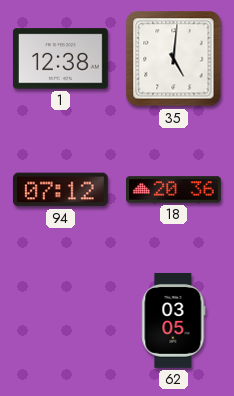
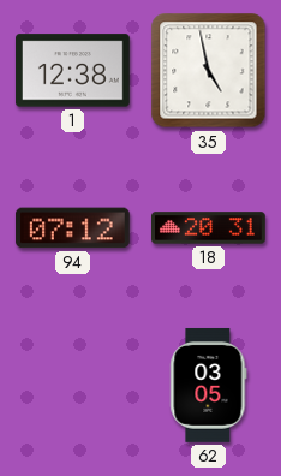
35: 5:01 -> 4:58 (209, 71)
18: 20:36 -> 20:31 (209, 228)
